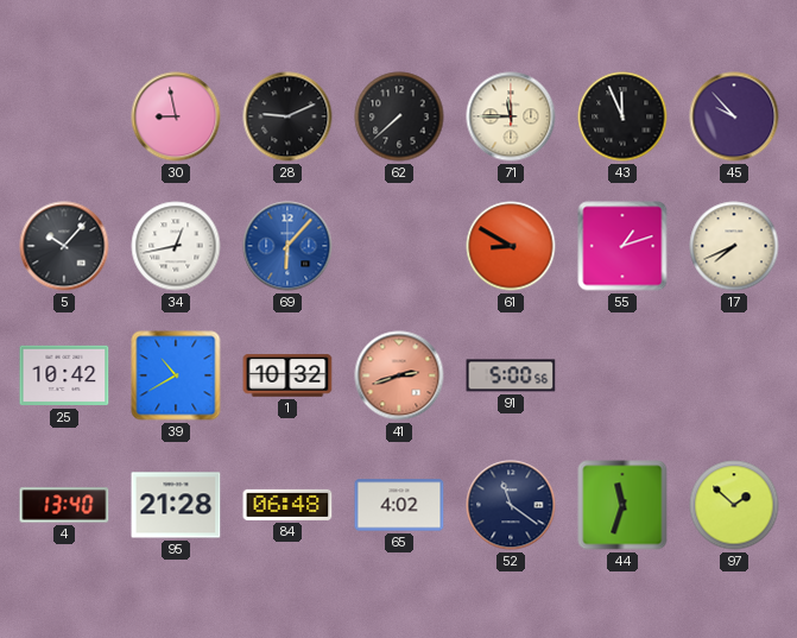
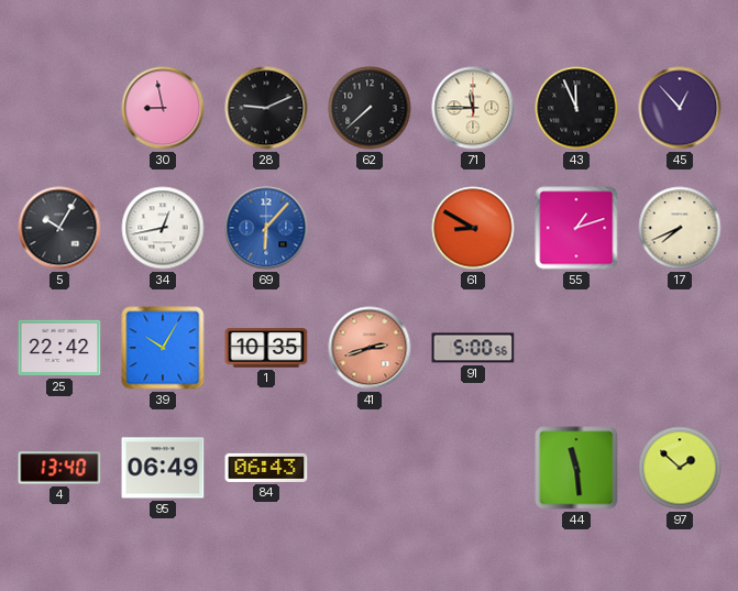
45: 9:53 -> 12:53 (680, 108)
5: 10:07 -> 10:05 (59, 228)
25: 10:42 -> 22:42 (59, 348)
39: 10:40 -> 10:05 (163, 348)
1: 10:32 -> 10:35 (266, 348)
95: 21:28 -> 06:49 (163, 468)
84: 06:48 -> 06:43 (266, 468)
65: 4:02 -> none (399, 505)
52: 11:21 -> none (511, 505)
44: 11:33 -> 11:29 (576, 468)
